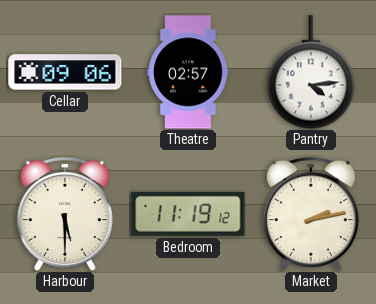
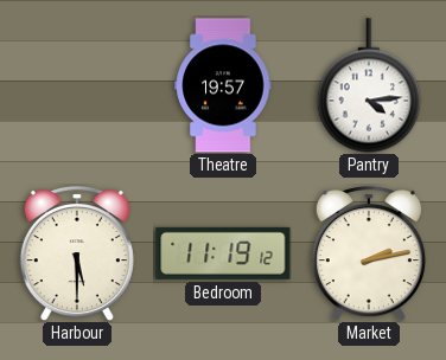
Cellar: 09:06 -> none (65, 72)
Theatre: 02:57 -> 19:57 (223, 85)
